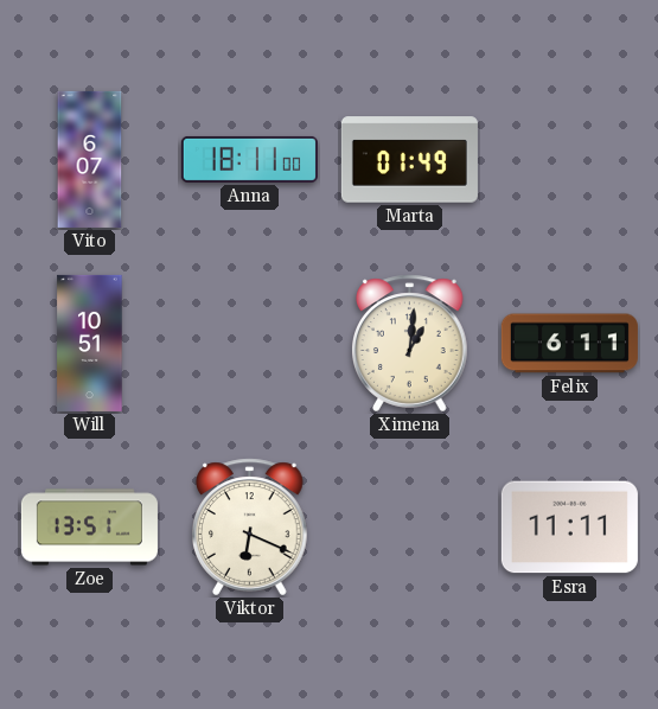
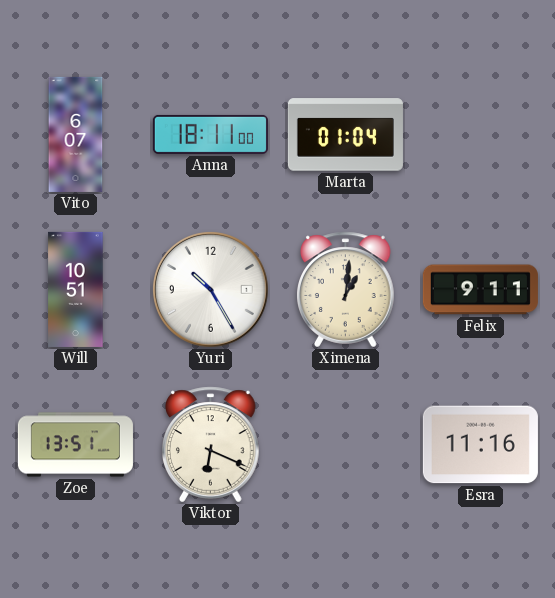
Marta: 01:49 -> 01:04 (345, 135)
Yuri: none -> 10:25 (210, 289)
Felix: 6:11 -> 9:11 (480, 290)
Esra: 11:11 -> 11:16 (480, 445)
